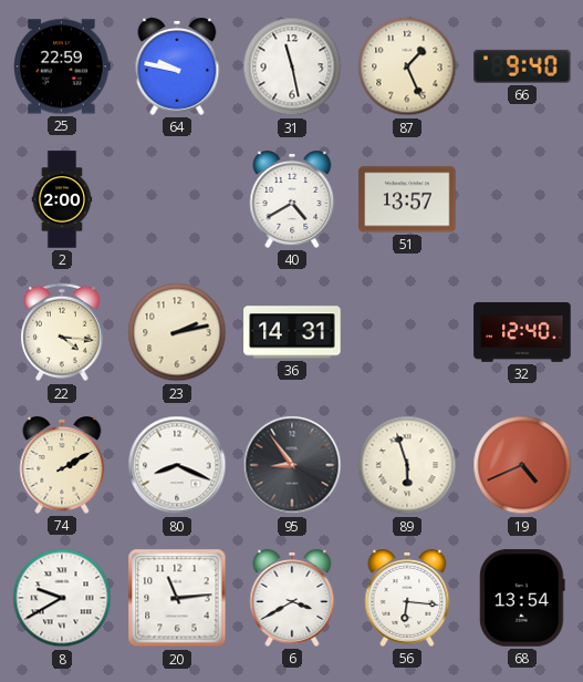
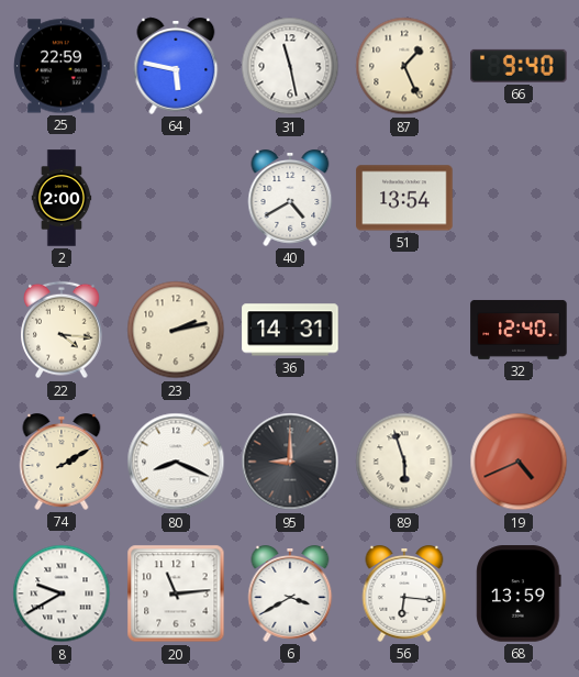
64: 9:47 -> 5:47 (176, 67)
51: 13:57 -> 13:54 (404, 198)
95: 8:54 -> 9:00 (290, 462)
68: 13:54 -> 13:59 (519, 593)
